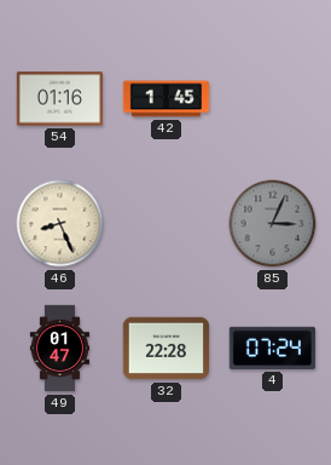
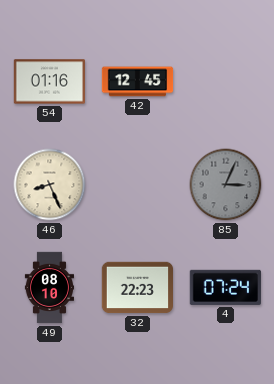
42: 1:45 -> 12:45 (138, 82)
49: 01:47 -> 08:10 (49, 288)
32: 22:28 -> 22:23 (137, 288)
